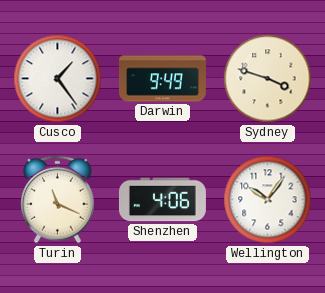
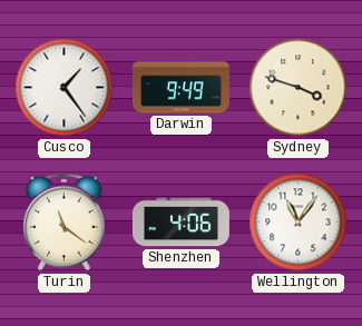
Turin: 11:19 -> 11:21 (65, 223)
Wellington: 10:06 -> 11:06 (299, 223)
